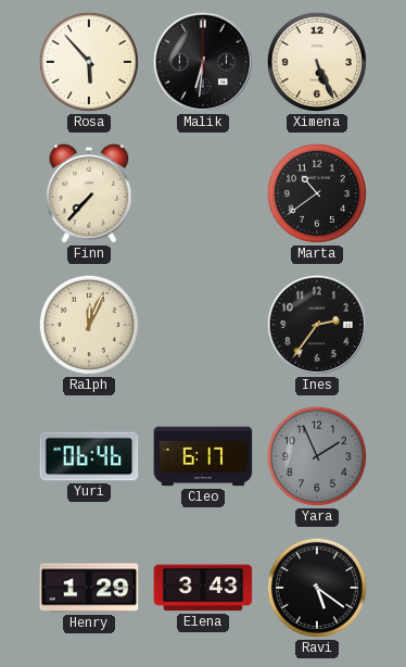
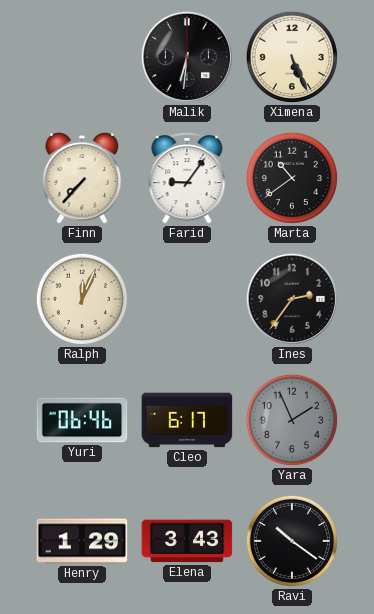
Rosa: 5:53 -> none (89, 62)
Farid: none -> 9:06 (187, 178)
Ravi: 5:21 -> 10:21 (292, 541)
